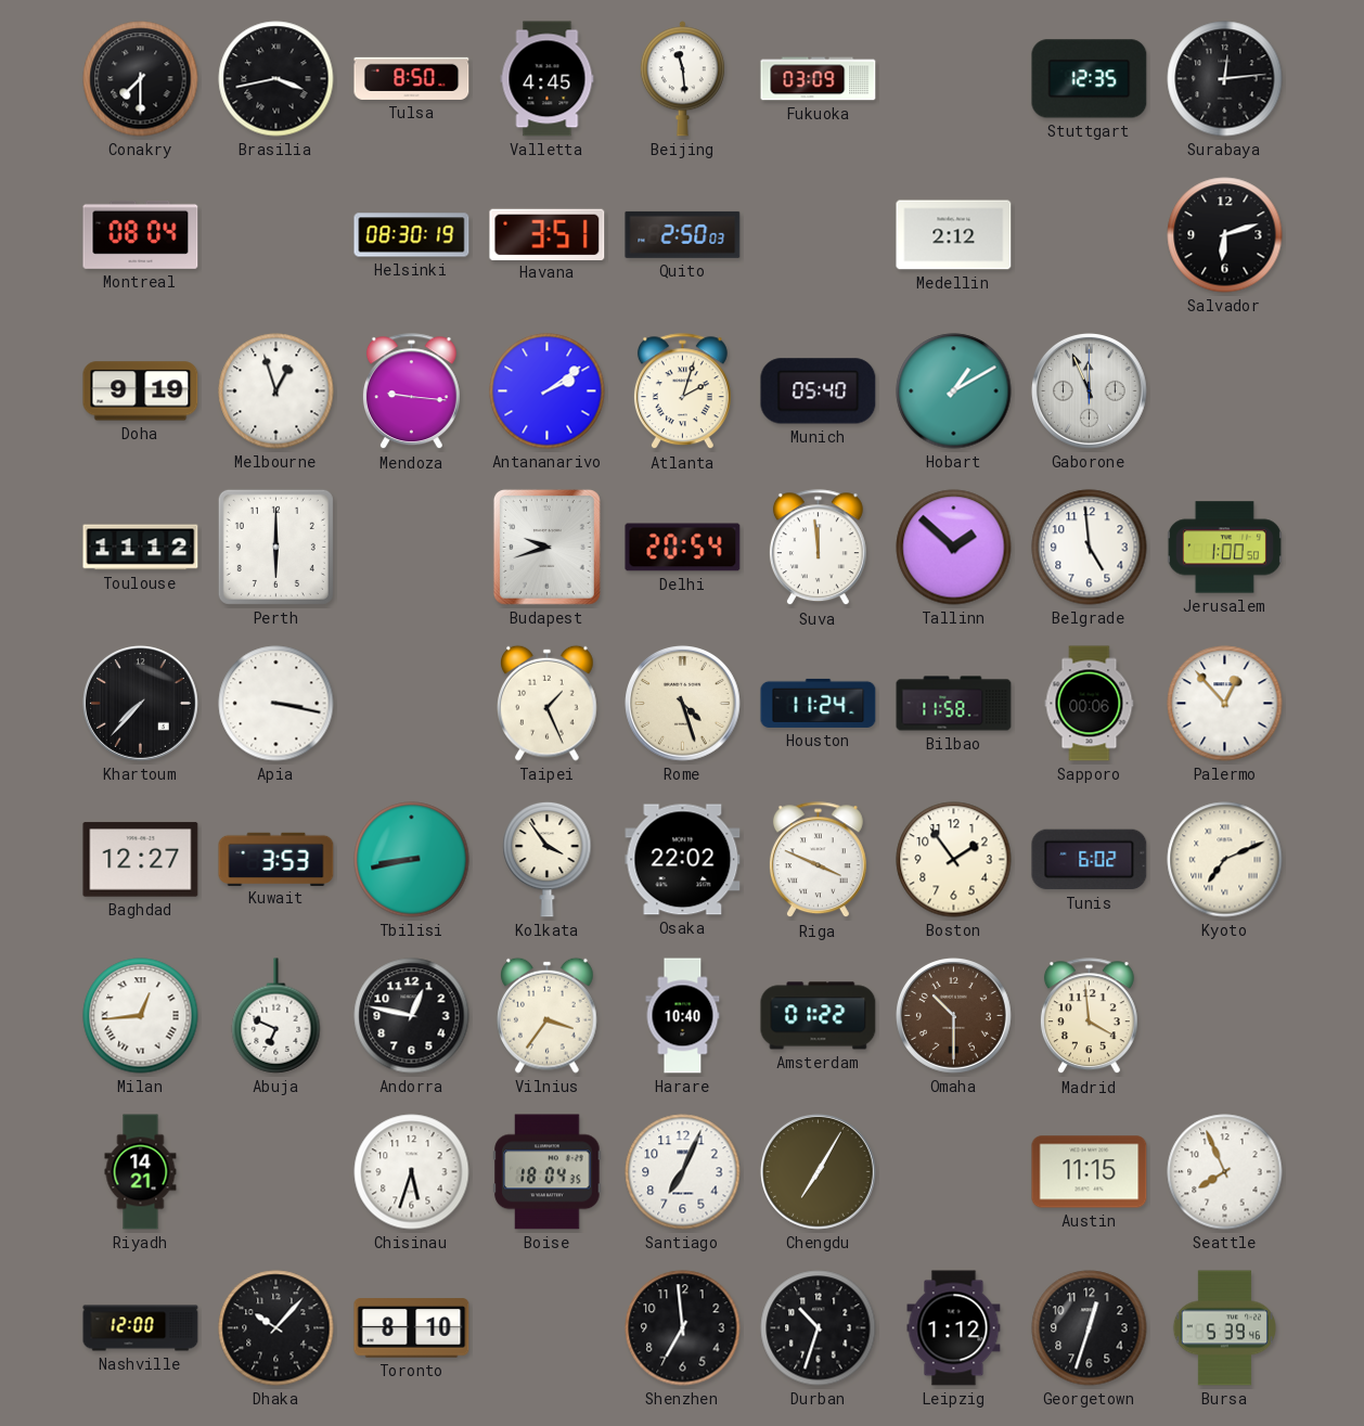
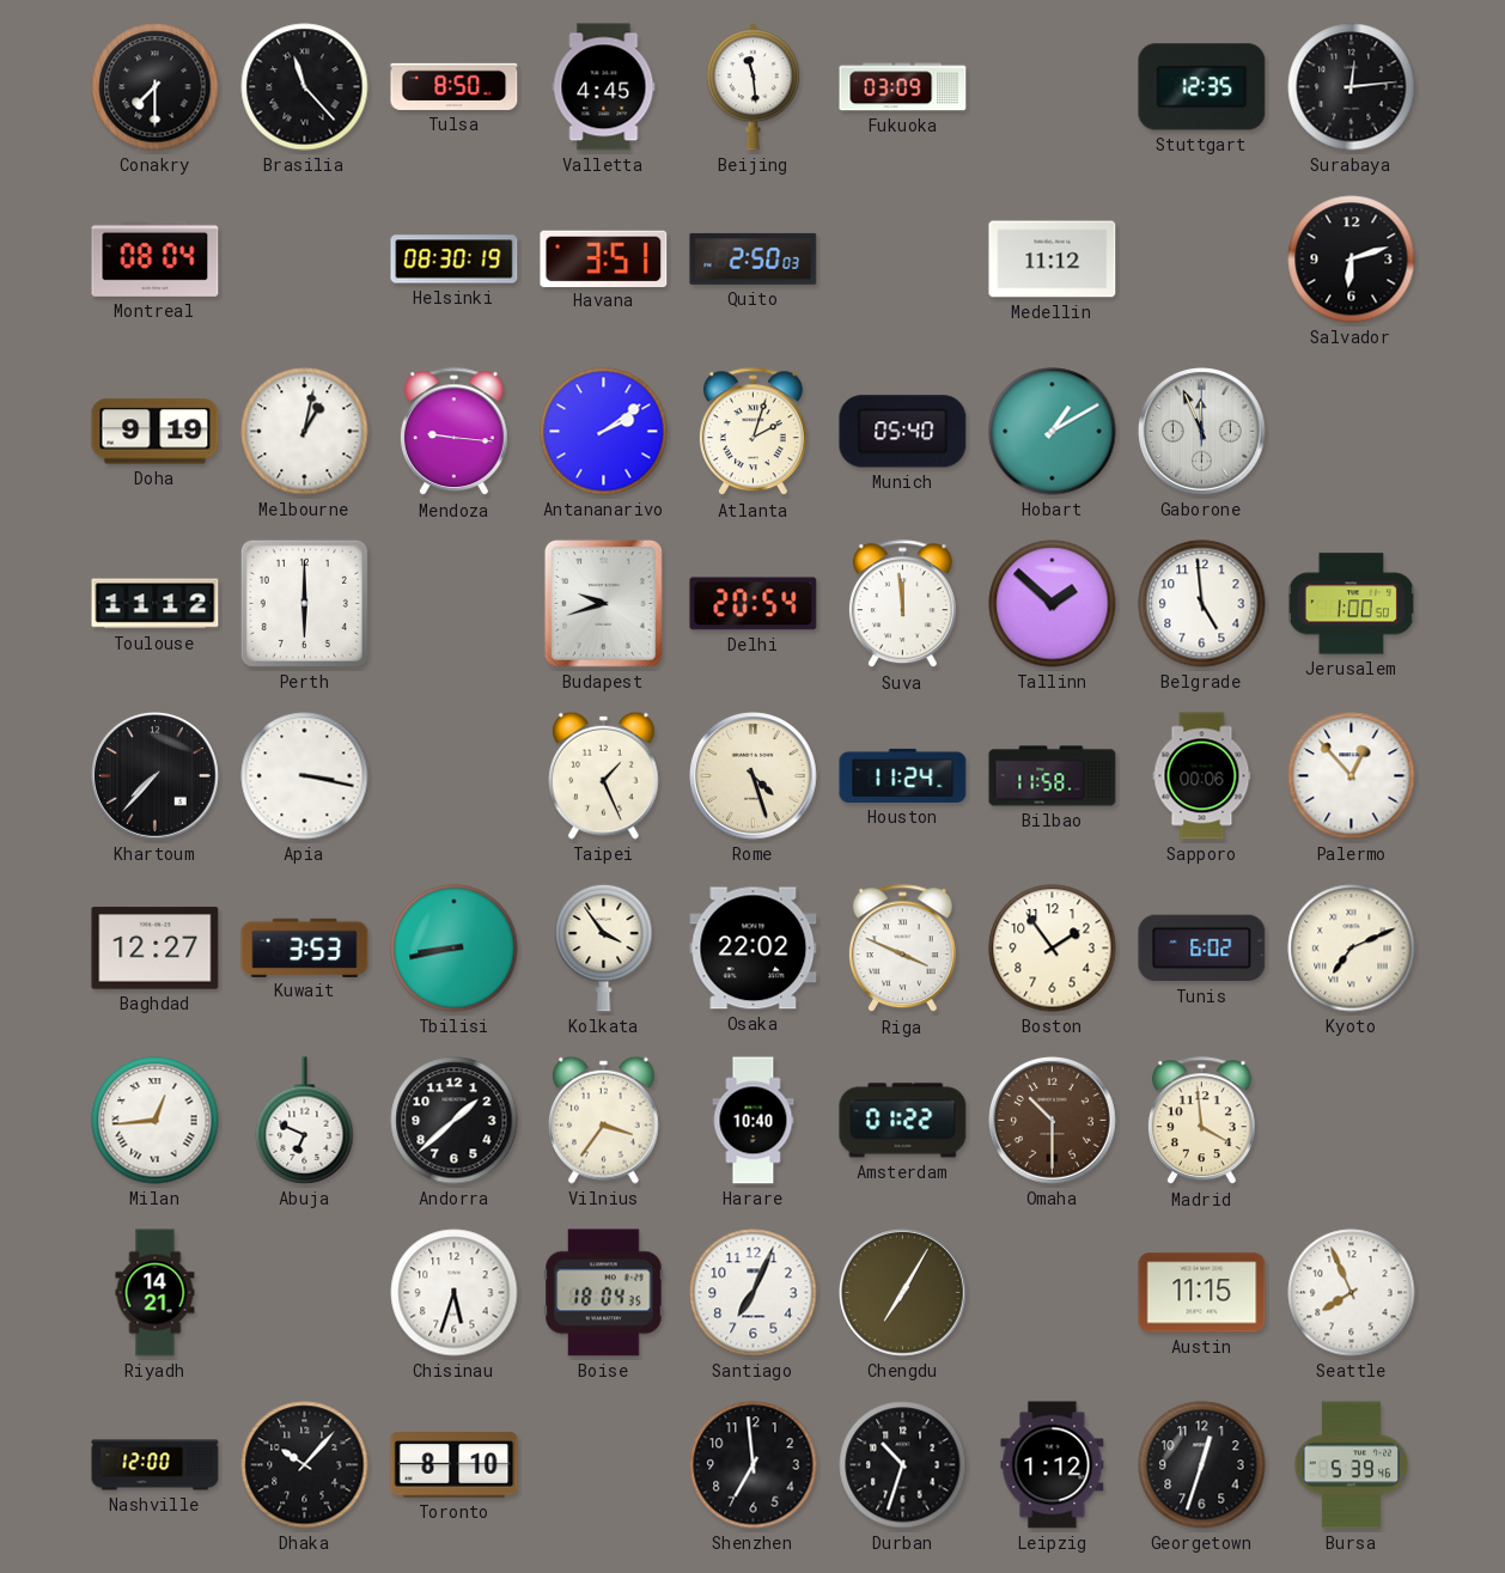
Brasilia: 3:43 -> 11:23 (305, 87)
Medellin: 2:12 -> 11:12 (1053, 260)
Melbourne: 12:57 -> 1:02 (305, 432)
Andorra: 12:47 -> 1:38 (455, 1121)
